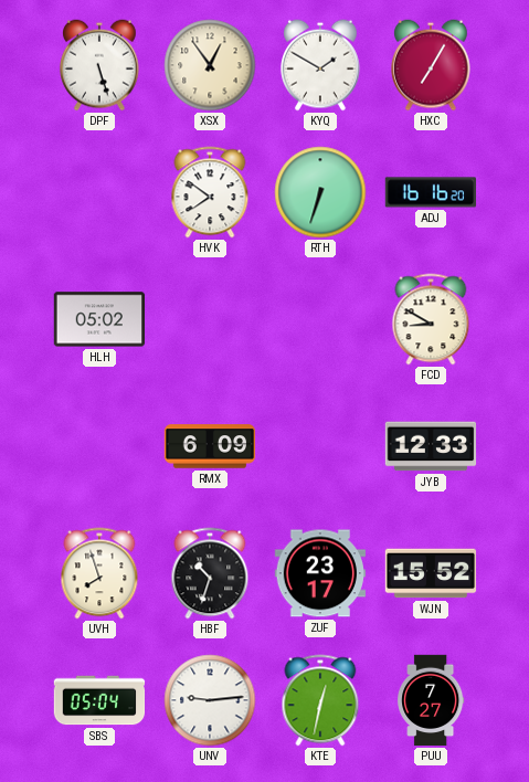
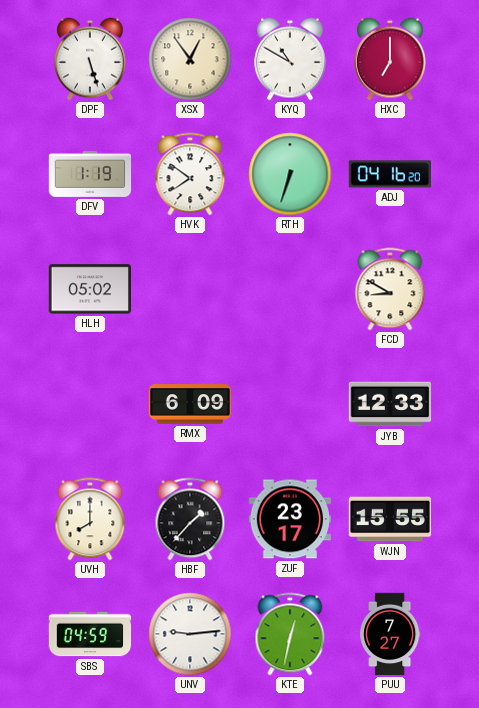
KYQ: 1:50 -> 10:50 (291, 59)
HXC: 7:05 -> 7:00 (391, 59)
DFV: none -> 1:19 (90, 174)
ADJ: 16:16 -> 04:16 (390, 174)
UVH: 7:57 -> 8:00 (90, 519)
HBF: 10:33 -> 1:37 (190, 519)
WJN: 15:52 -> 15:55 (390, 519)
SBS: 05:04 -> 04:59 (90, 634)
